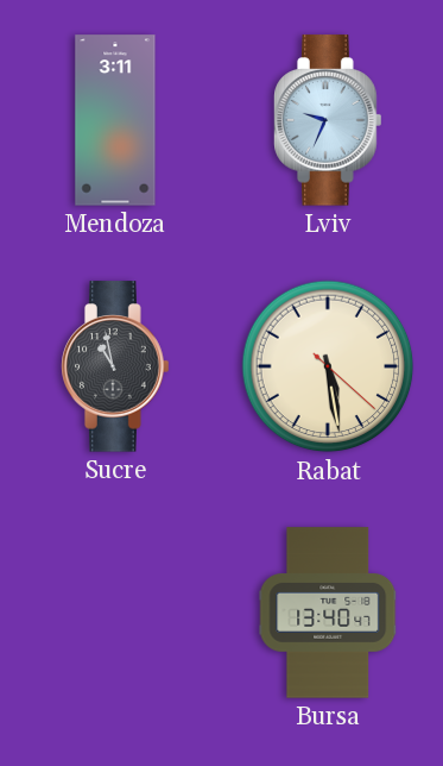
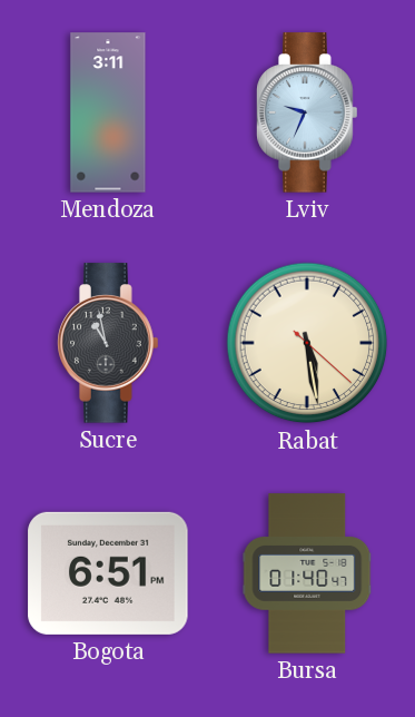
Bogota: none -> 6:51 (108, 573)
Bursa: 13:40 -> 01:40 (307, 573)
